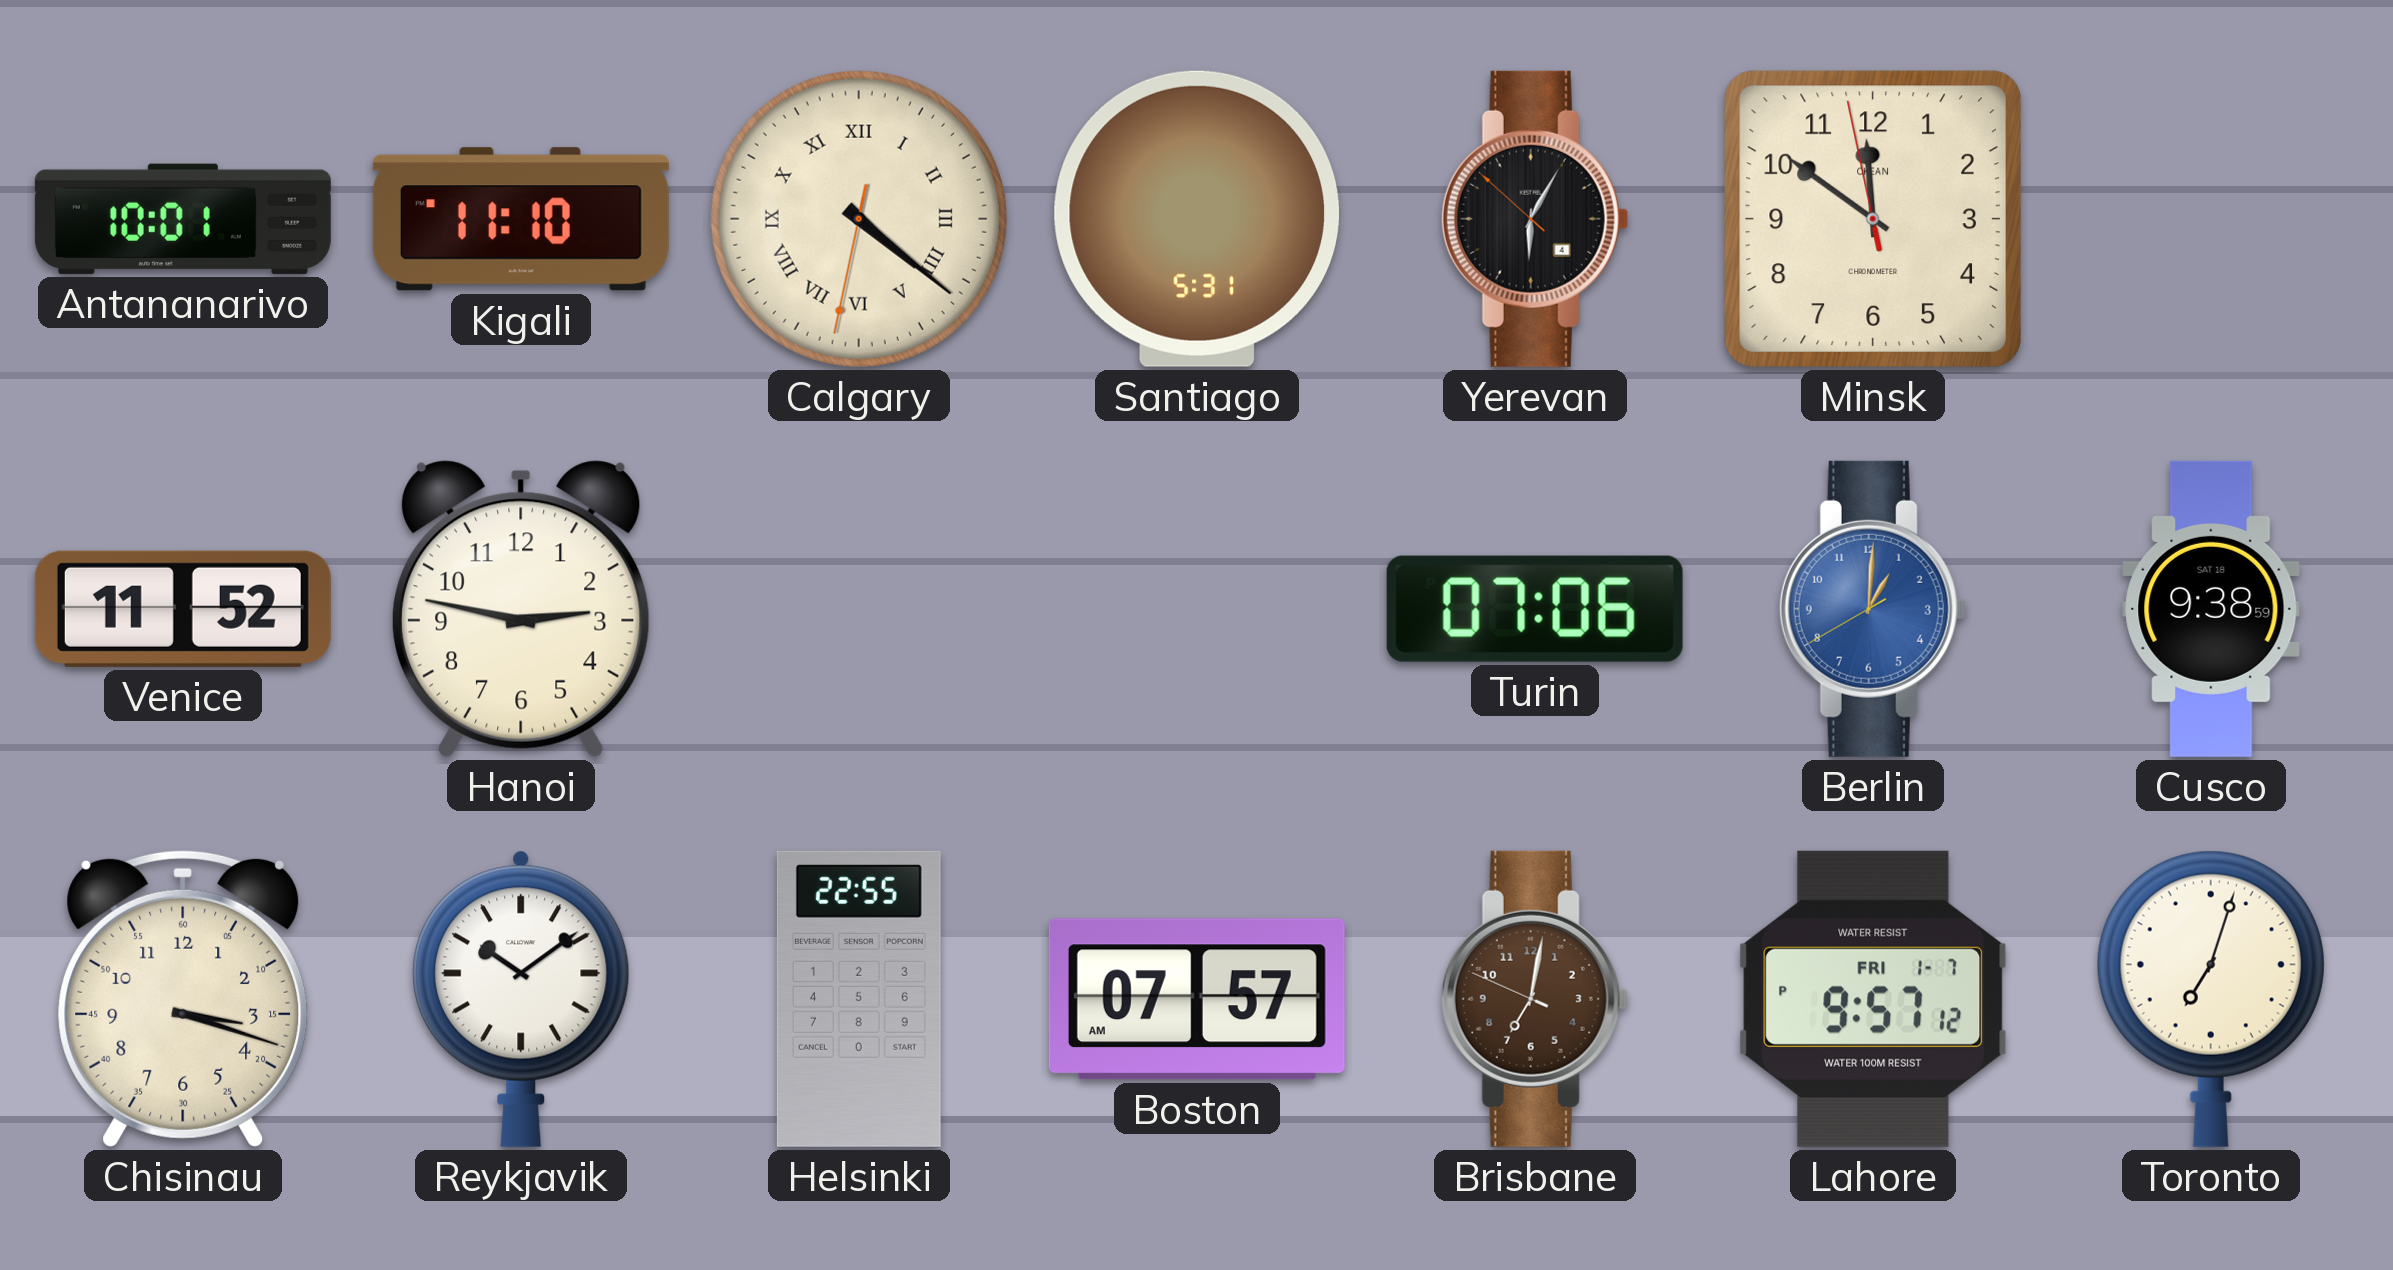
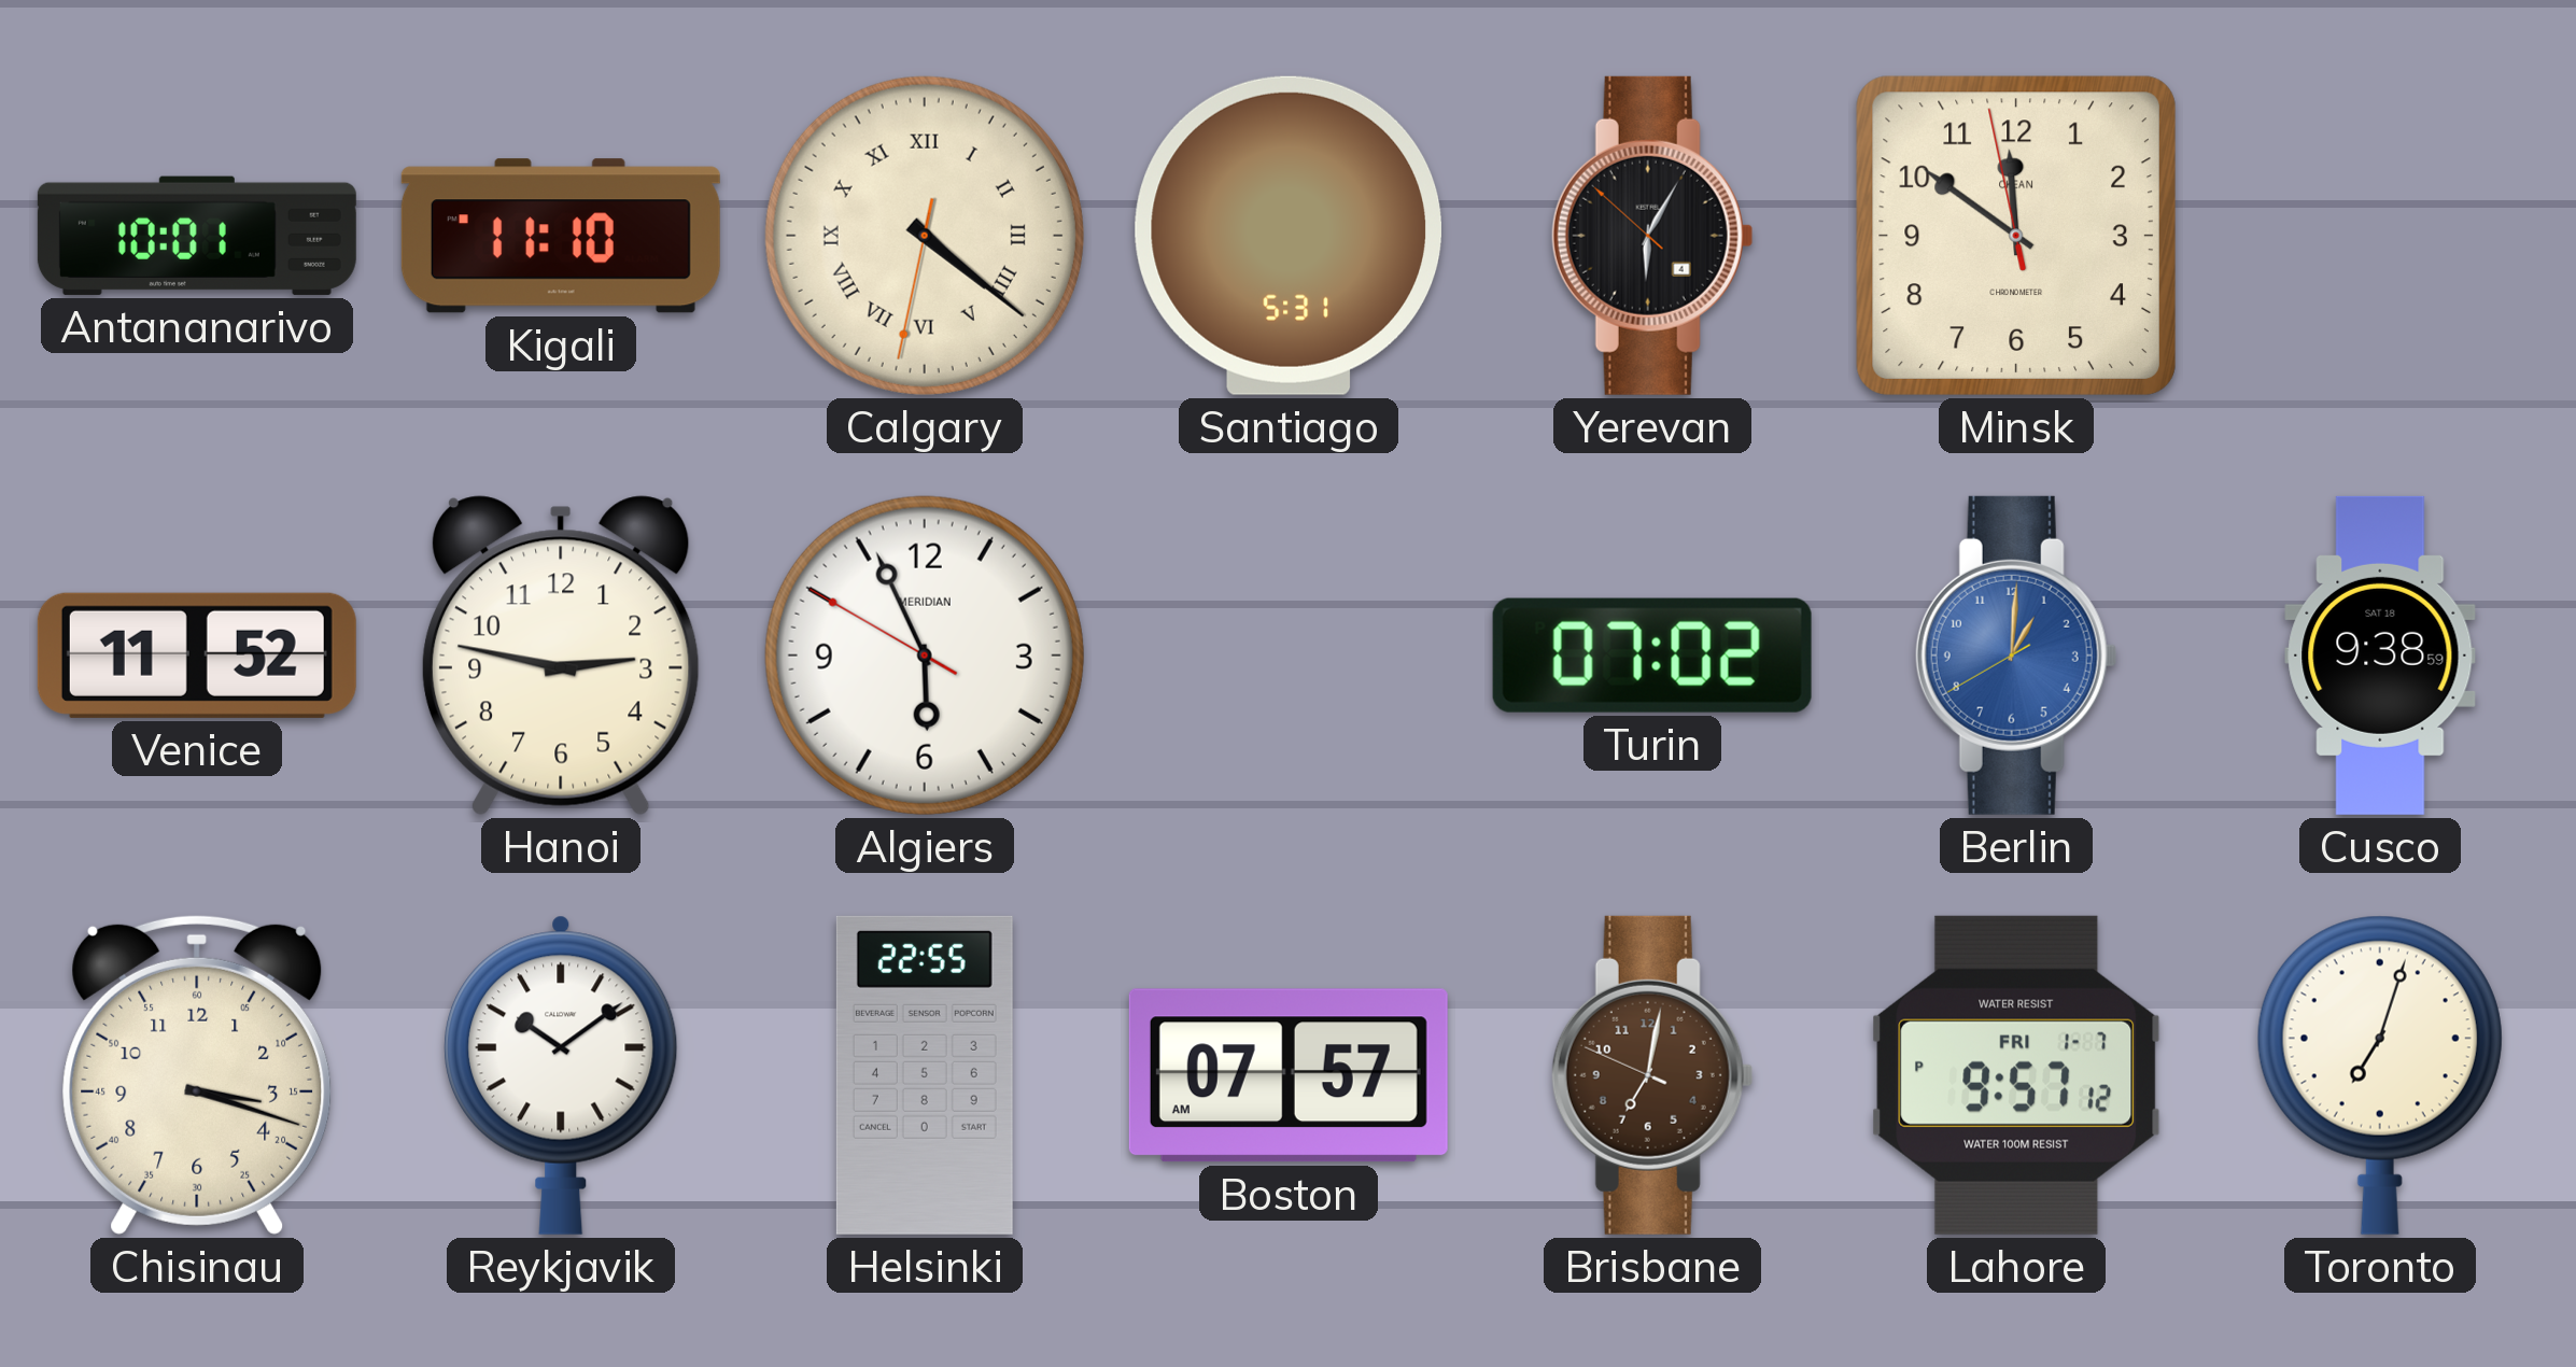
Algiers: none -> 5:55 (925, 656)
Turin: 07:06 -> 07:02 (1652, 656)
